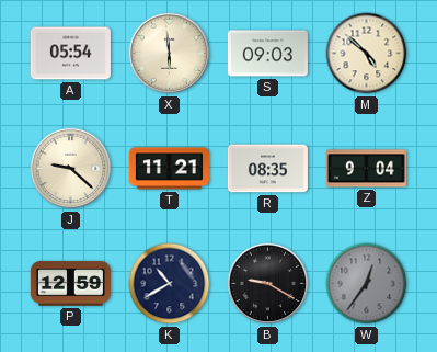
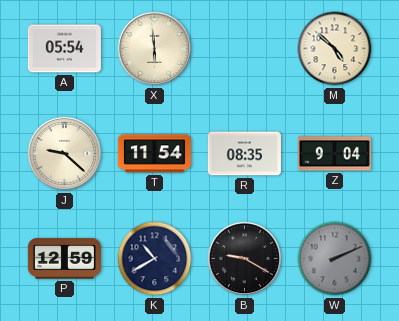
S: 09:03 -> none (267, 54)
T: 11:21 -> 11:54 (154, 154)
W: 12:36 -> 2:11 (335, 259)
